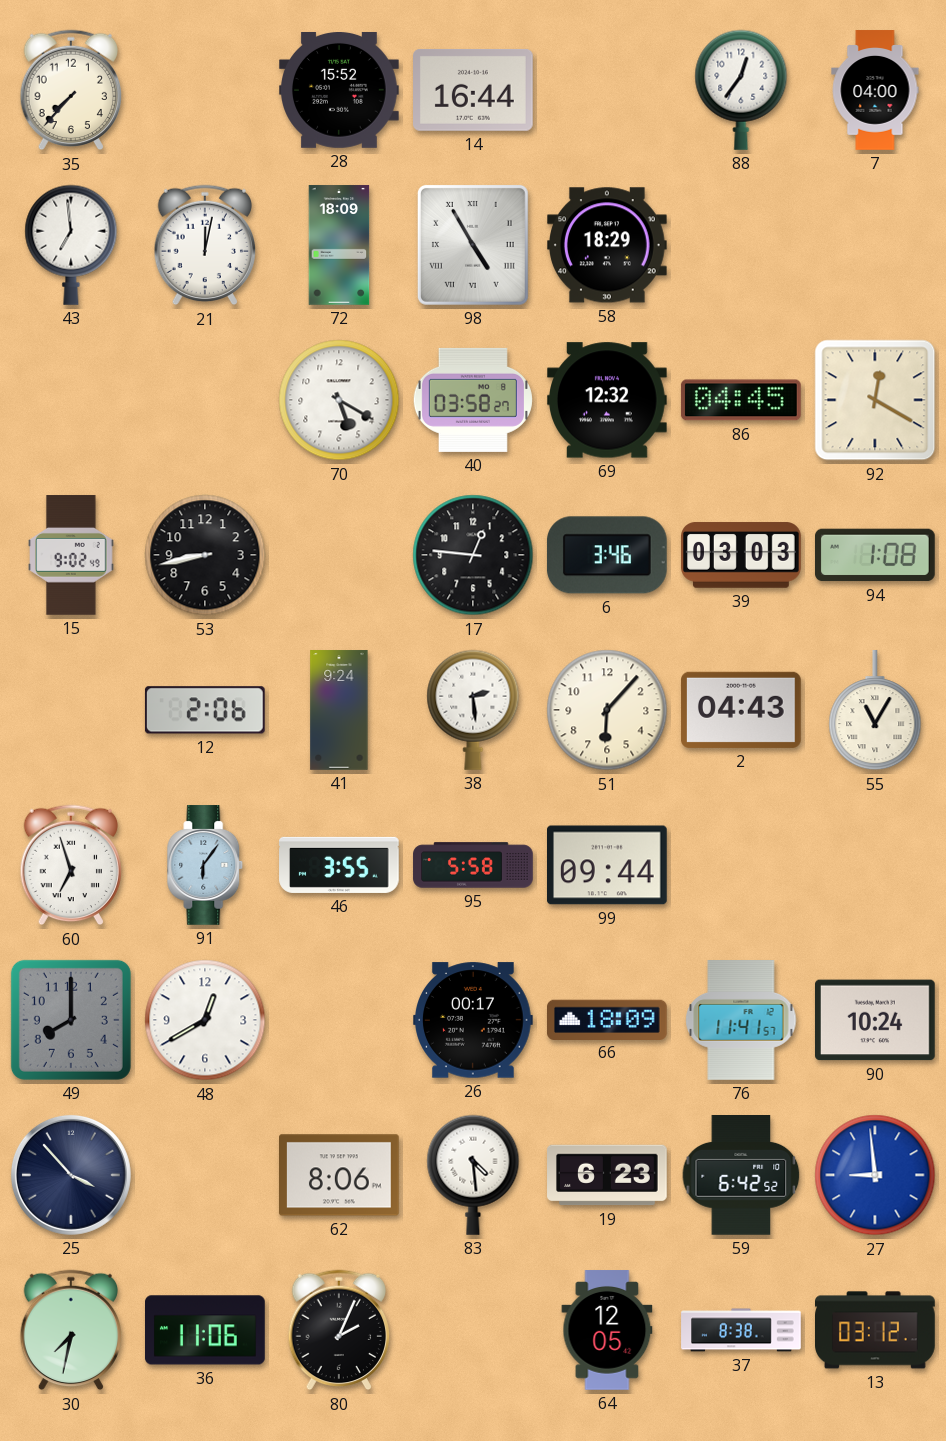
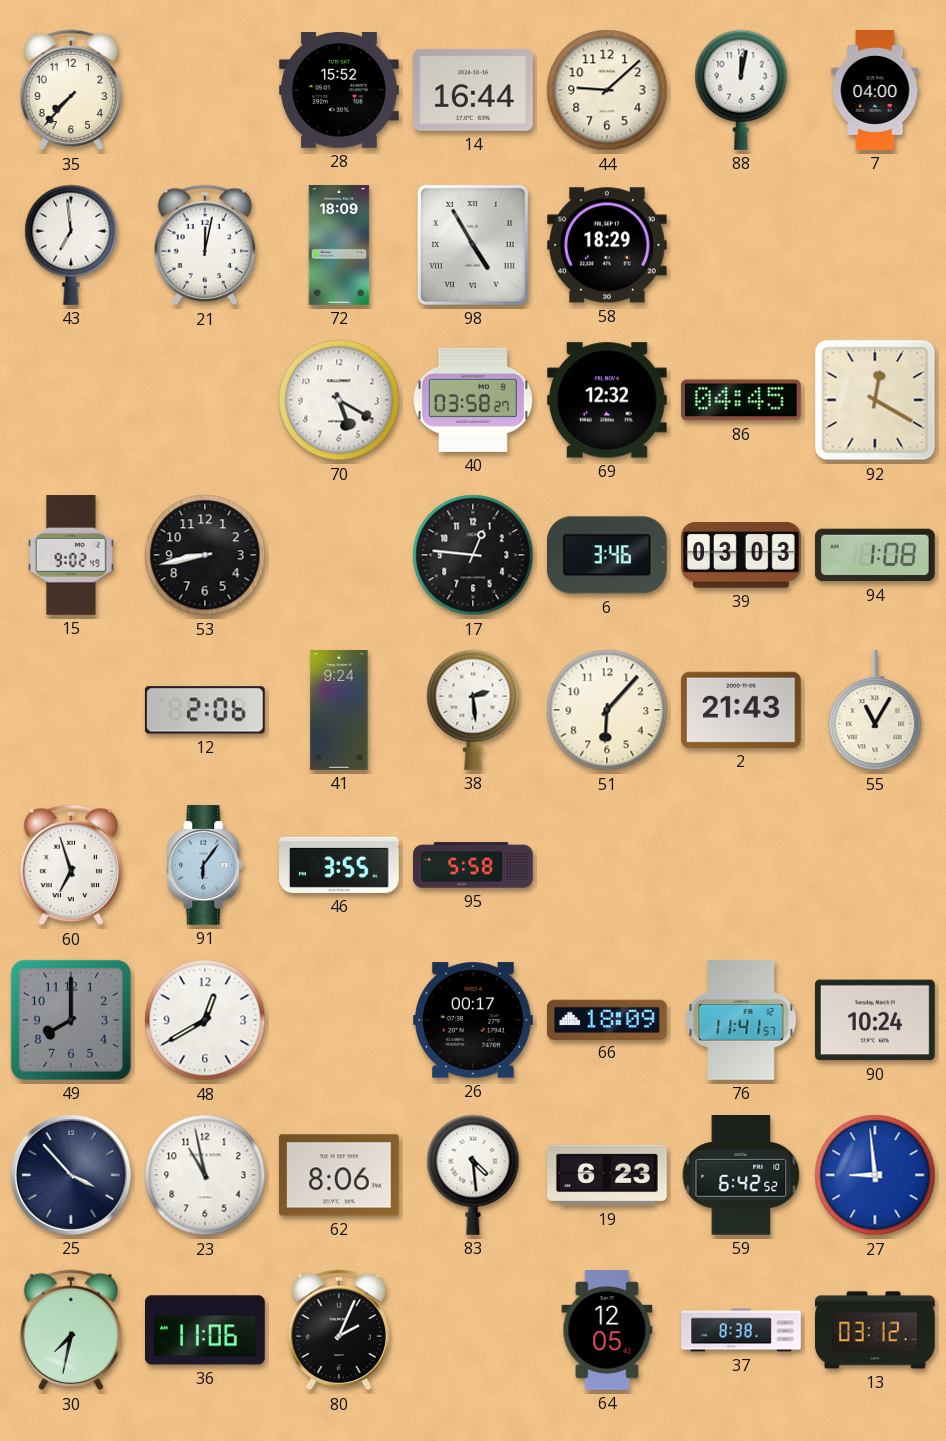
44: none -> 9:08 (607, 90)
88: 12:36 -> 12:02 (741, 90)
2: 04:43 -> 21:43 (742, 710)
99: 09:44 -> none (608, 865)
23: none -> 10:58 (205, 1175)
